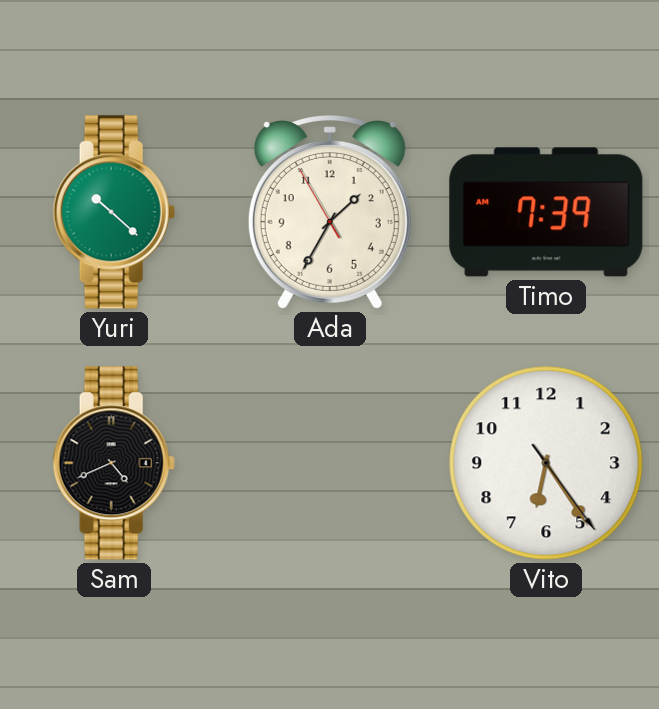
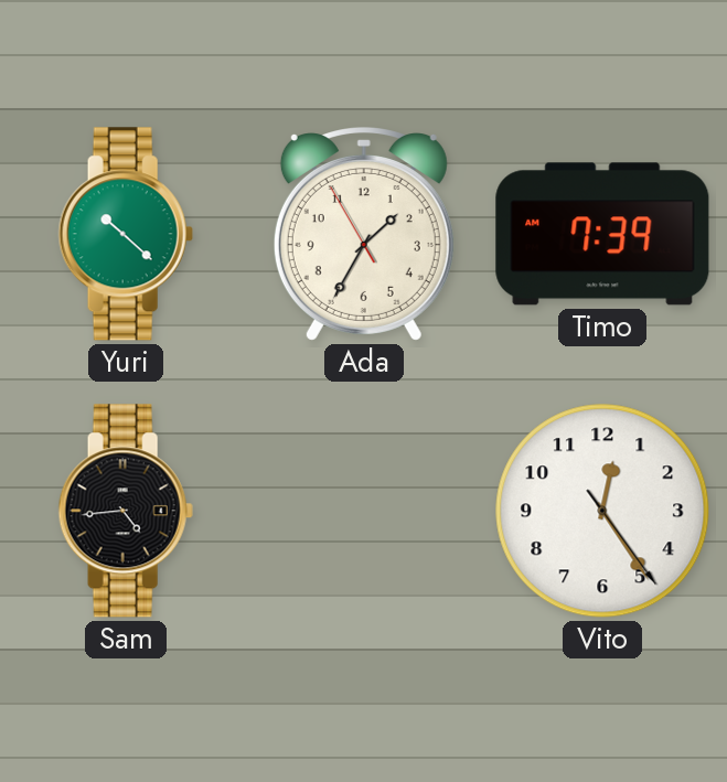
Sam: 4:41 -> 4:44 (126, 511)
Vito: 6:24 -> 12:24 (602, 511)
